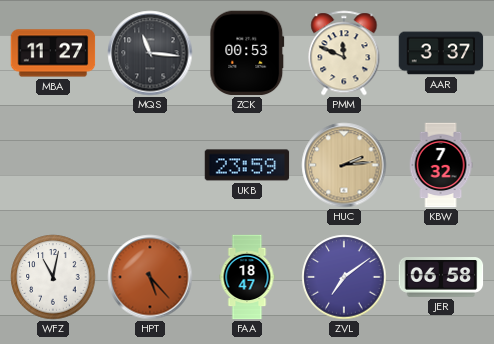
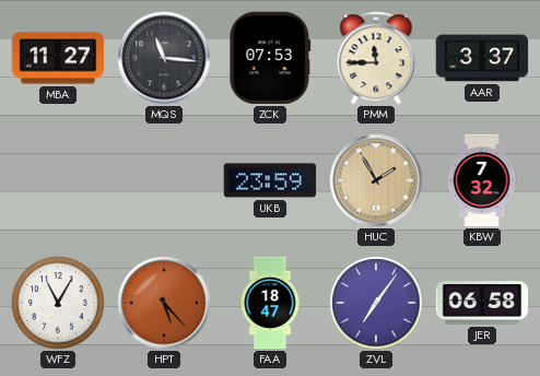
ZCK: 00:53 -> 07:53 (270, 58)
PMM: 11:49 -> 11:45 (376, 58)
HUC: 2:14 -> 1:55 (376, 180)
WFZ: 11:02 -> 11:05 (58, 303)
ZVL: 7:09 -> 7:06 (376, 303)
